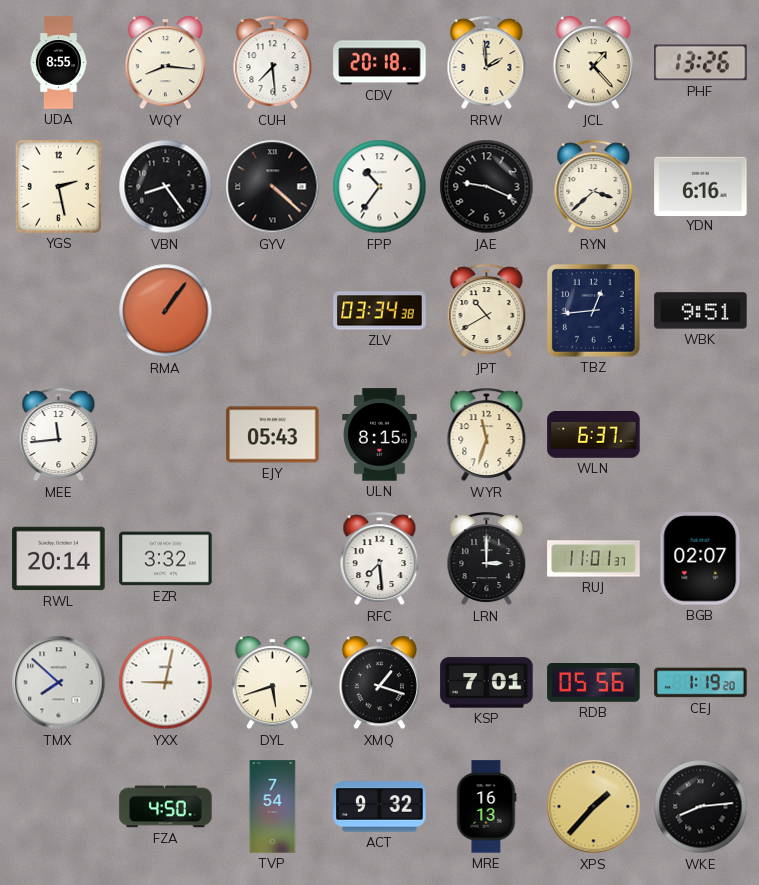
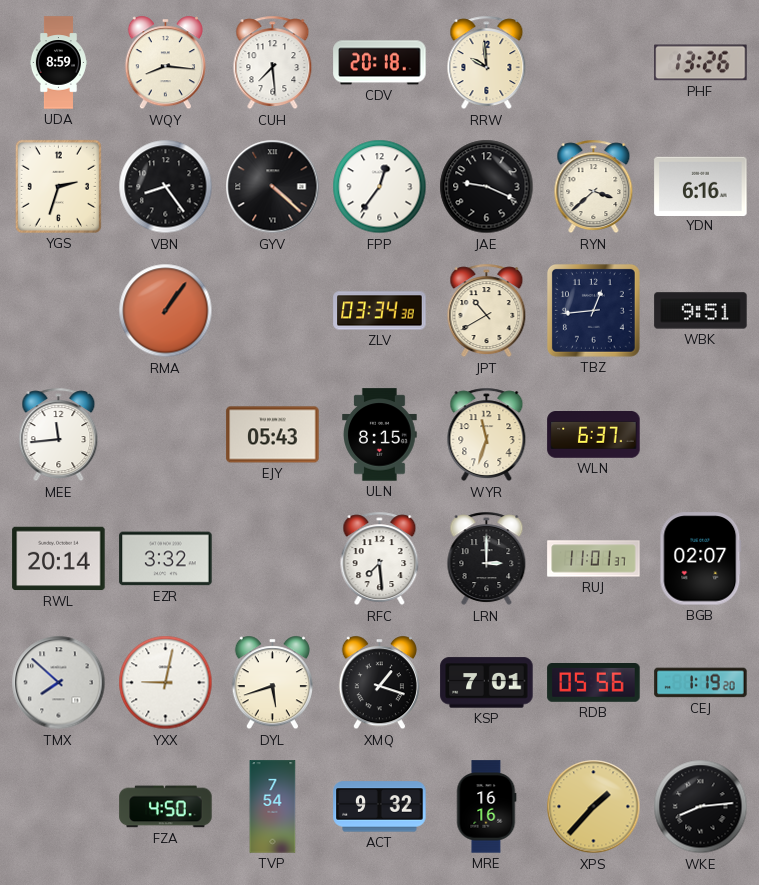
UDA: 8:55 -> 8:59 (58, 63)
RRW: 1:59 -> 9:59 (487, 63)
JCL: 1:23 -> none (593, 63)
YGS: 2:28 -> 2:33 (58, 186)
FPP: 10:36 -> 12:36 (380, 187)
MRE: 16:13 -> 16:16 (486, 807)
